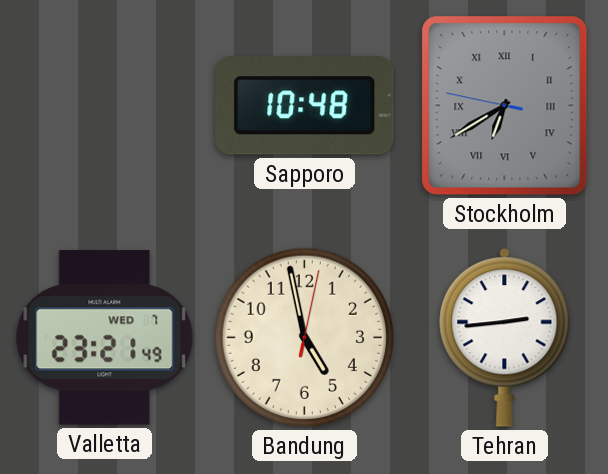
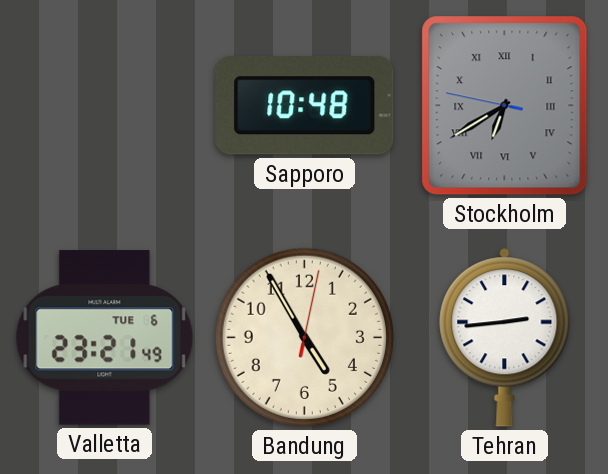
Valletta date: WED 7 -> TUE 6 (105, 338)
Bandung: 4:58 -> 4:55 (304, 337)
